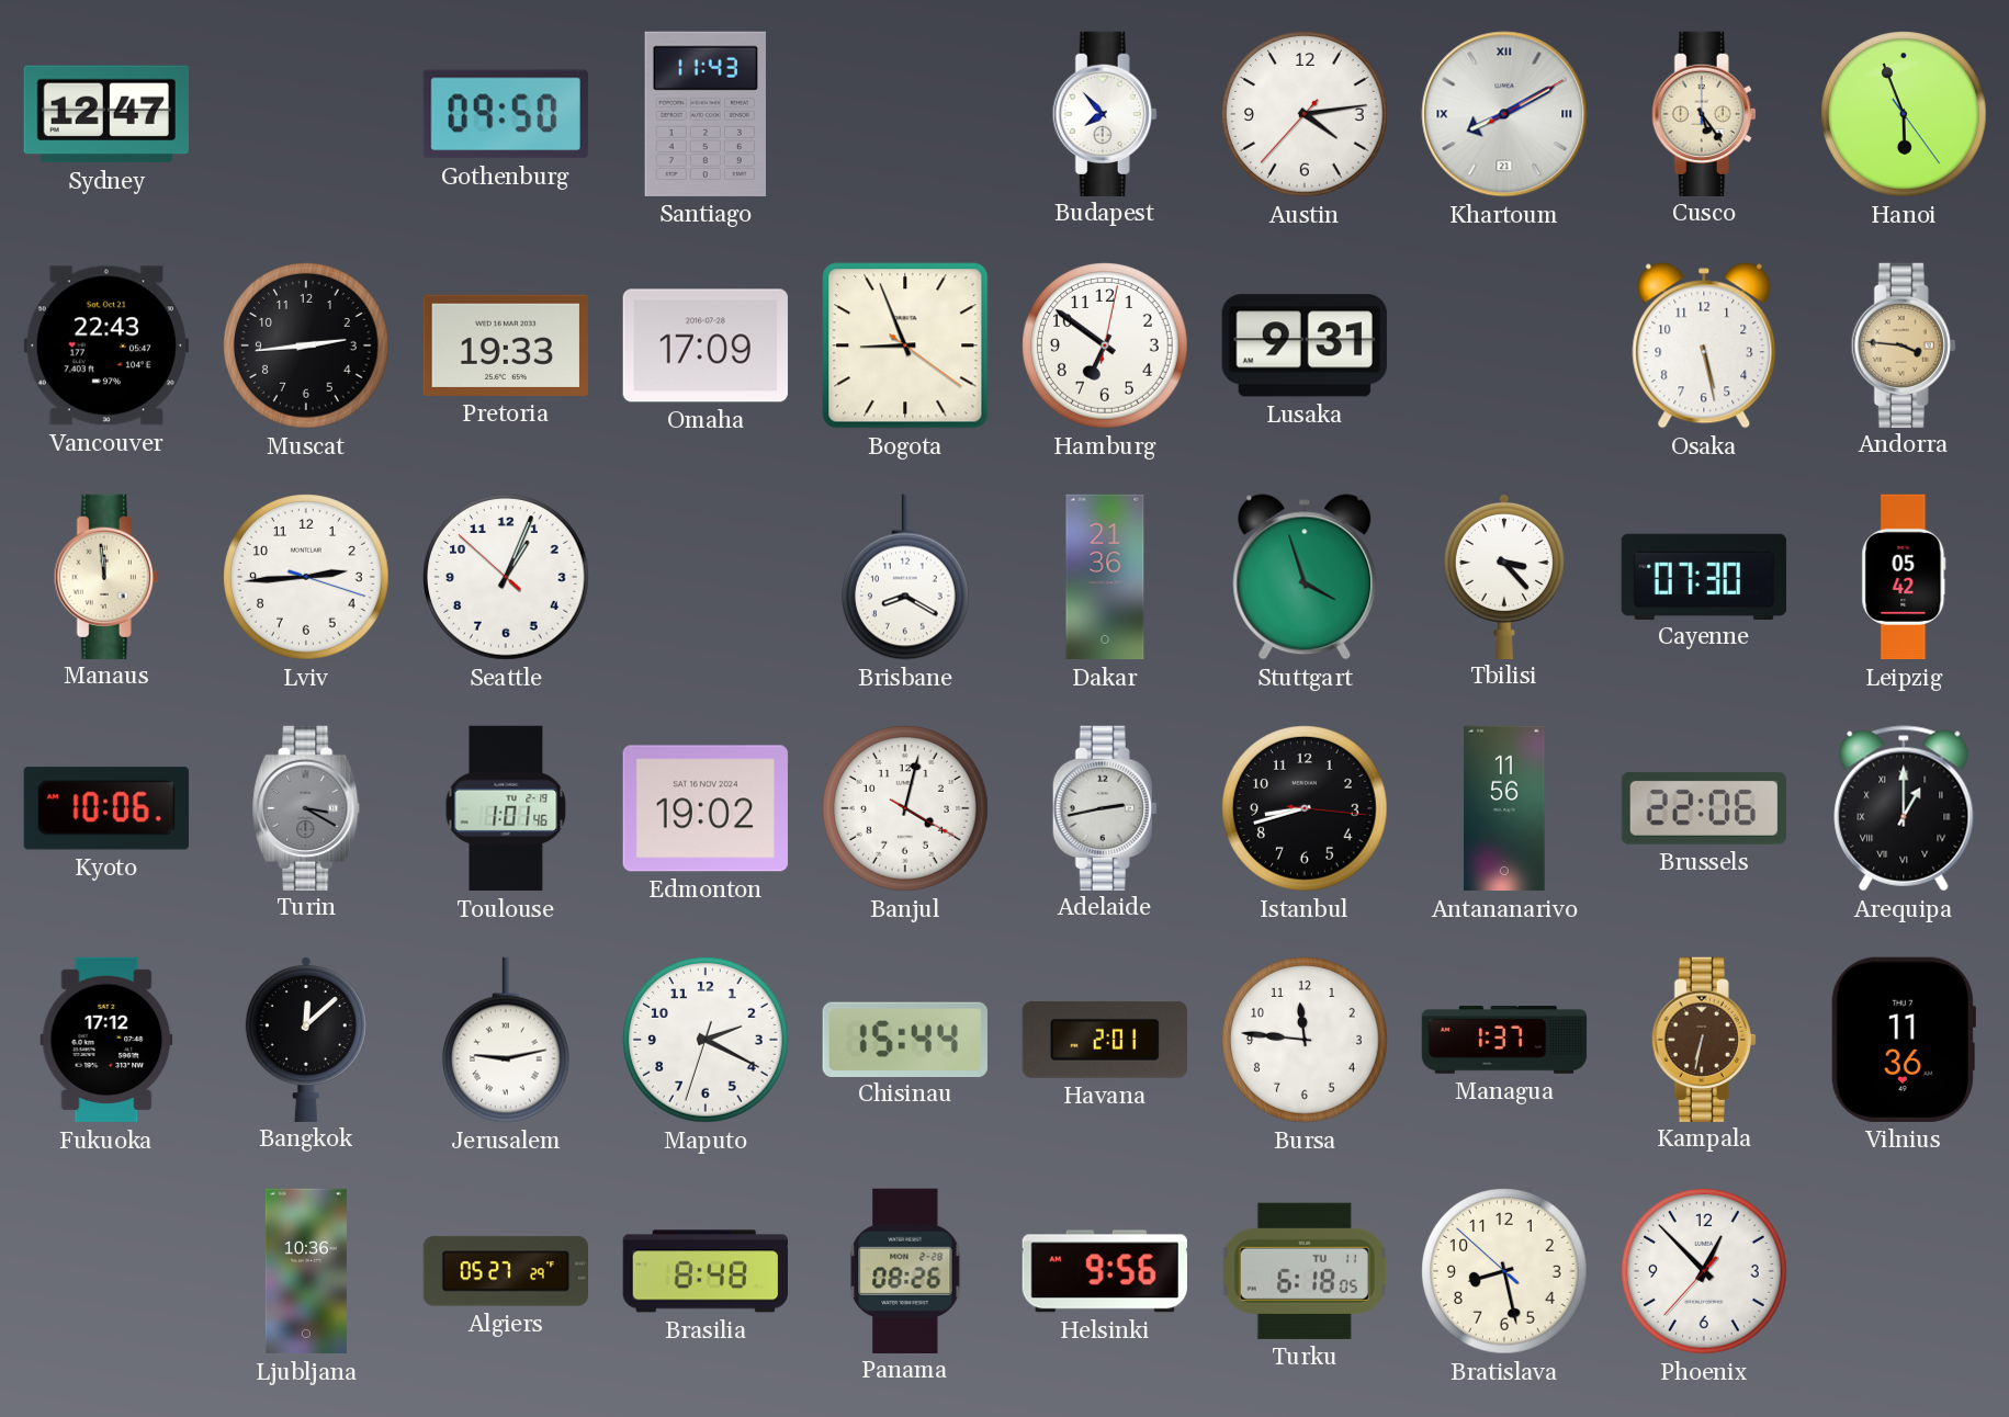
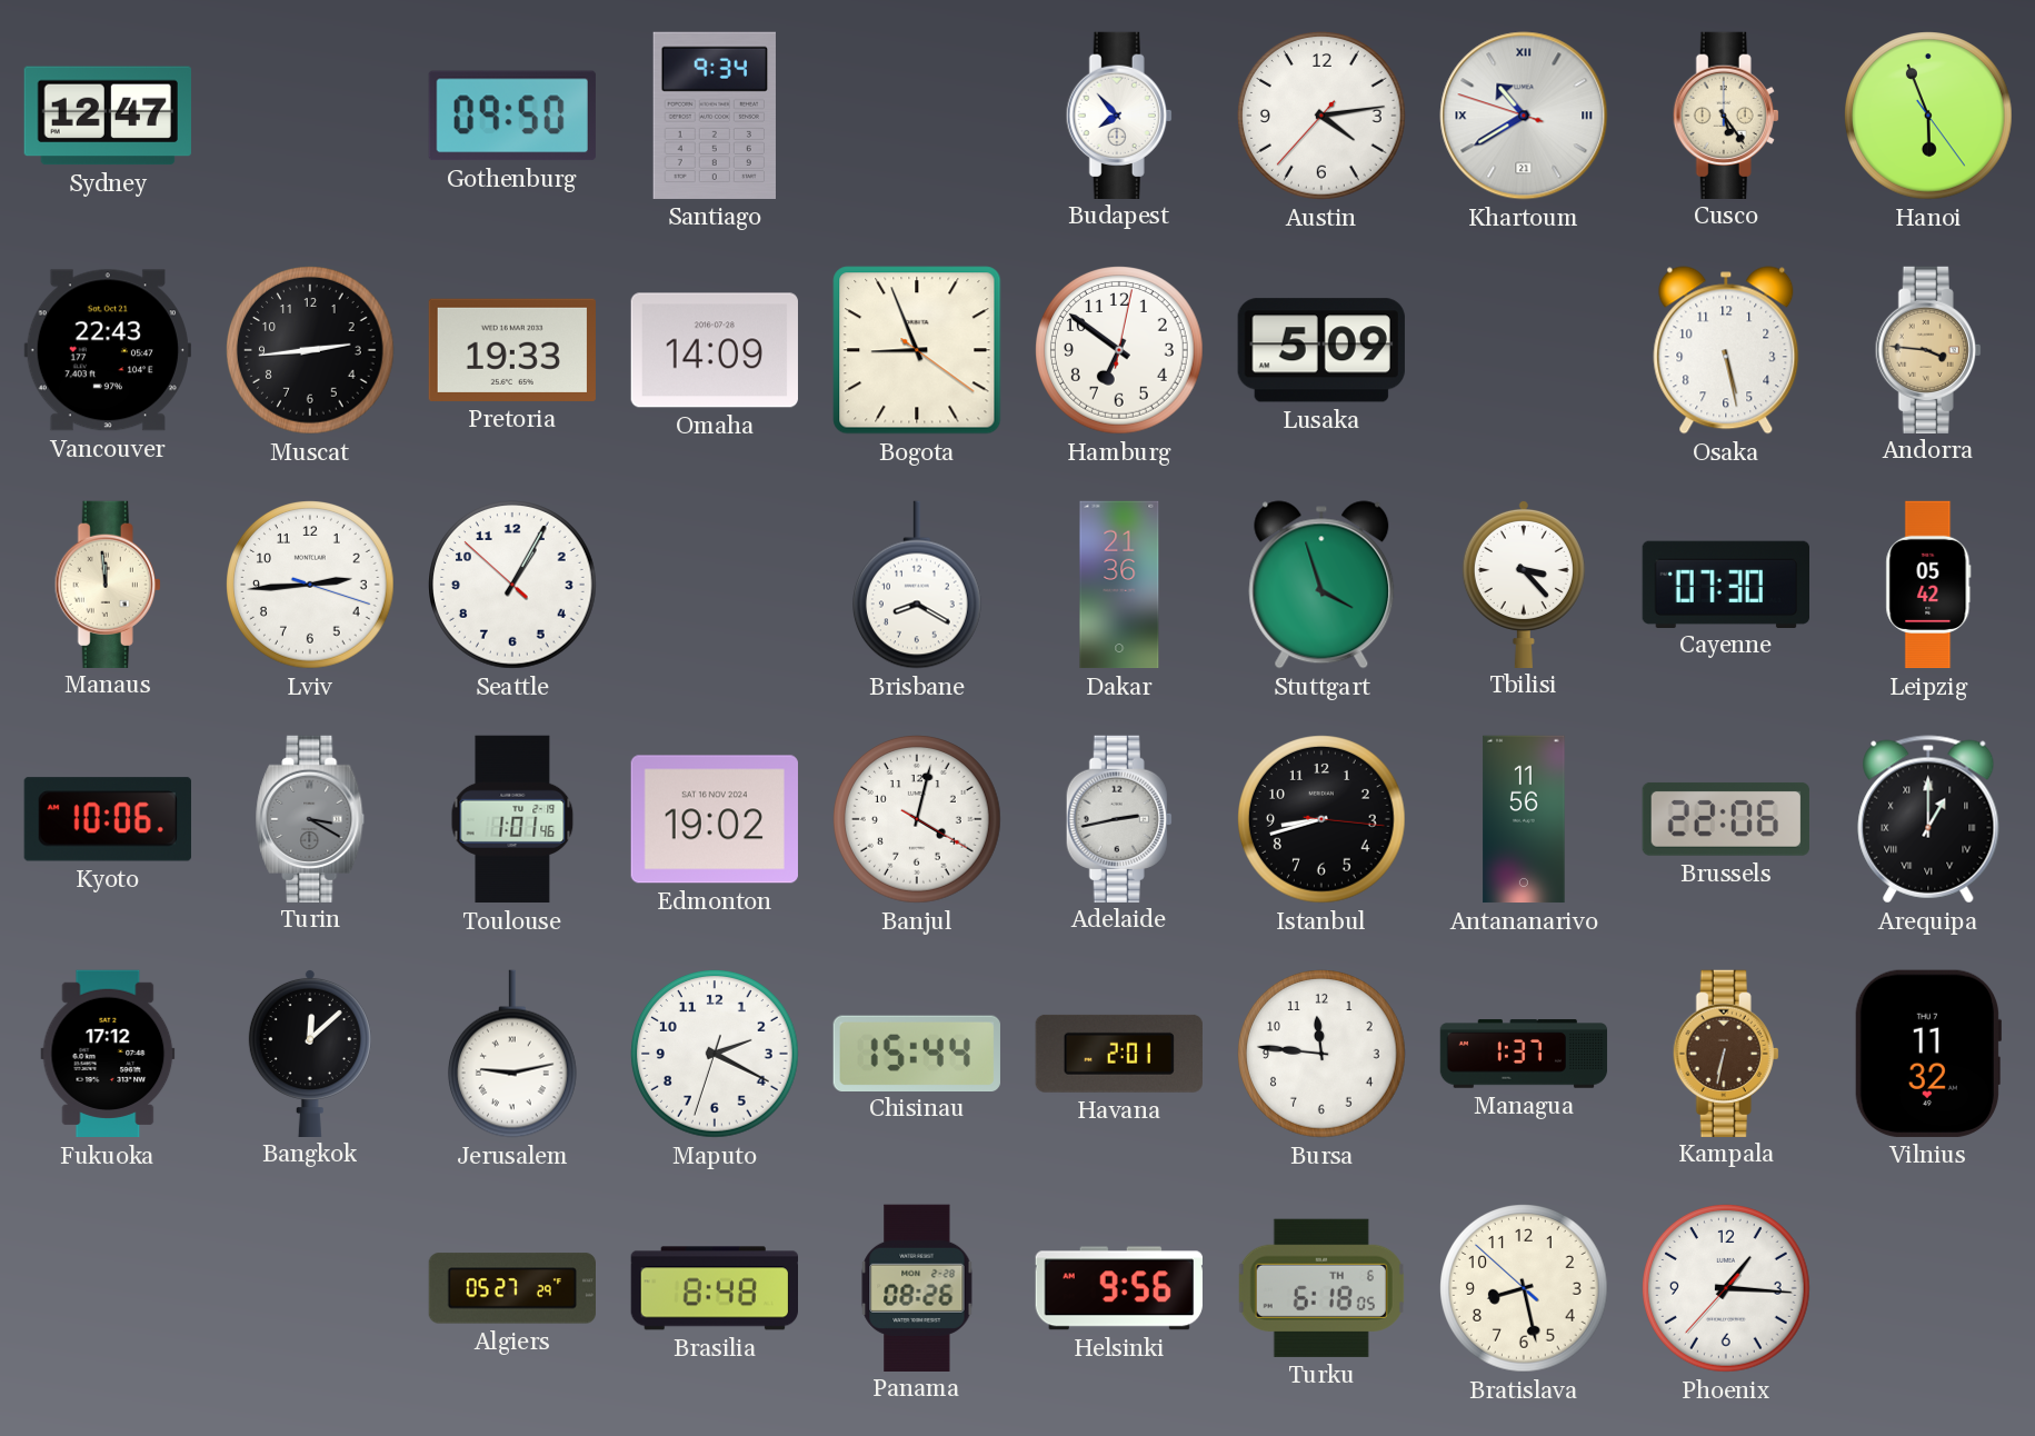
Santiago: 11:43 -> 9:34 (715, 116)
Khartoum: 8:10 -> 10:39 (1524, 116)
Omaha: 17:09 -> 14:09 (714, 350)
Lusaka: 9:31 -> 5:09 (1321, 350)
Seattle: 1:03 -> 1:04 (513, 586)
Vilnius: 11:36 -> 11:32 (1927, 1054)
Ljubljana: 10:36 -> none (306, 1271)
Turku date: TU 11 -> TH 6 (1321, 1288)
Phoenix: 12:52 -> 1:15 (1727, 1289)
